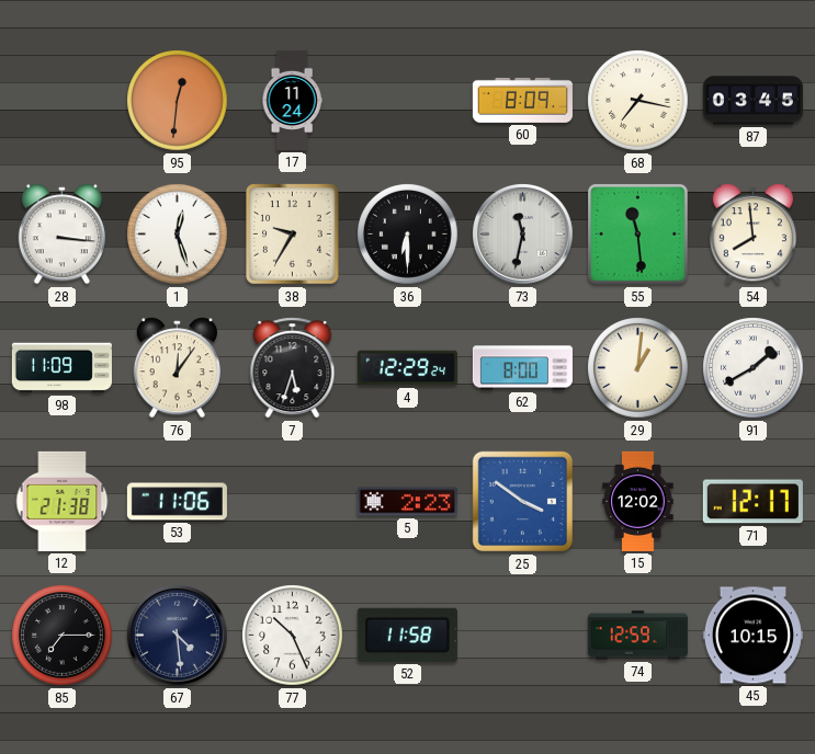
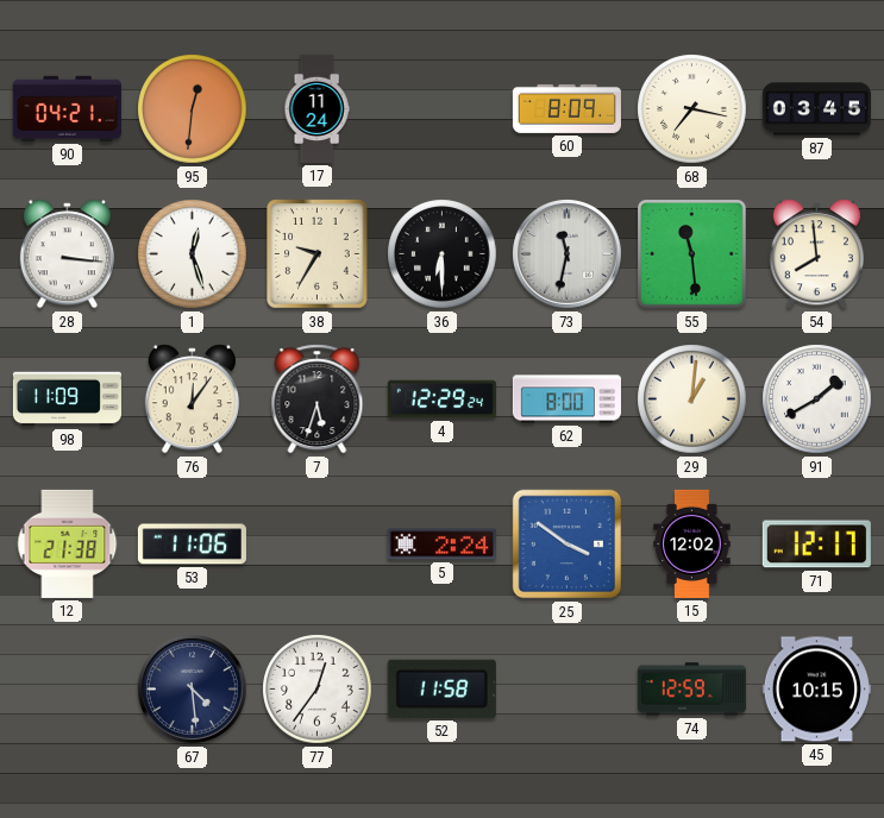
90: none -> 04:21 (67, 108)
5: 2:23 -> 2:24 (441, 545)
85: 7:15 -> none (63, 636)
77: 10:26 -> 12:36 (318, 690)
